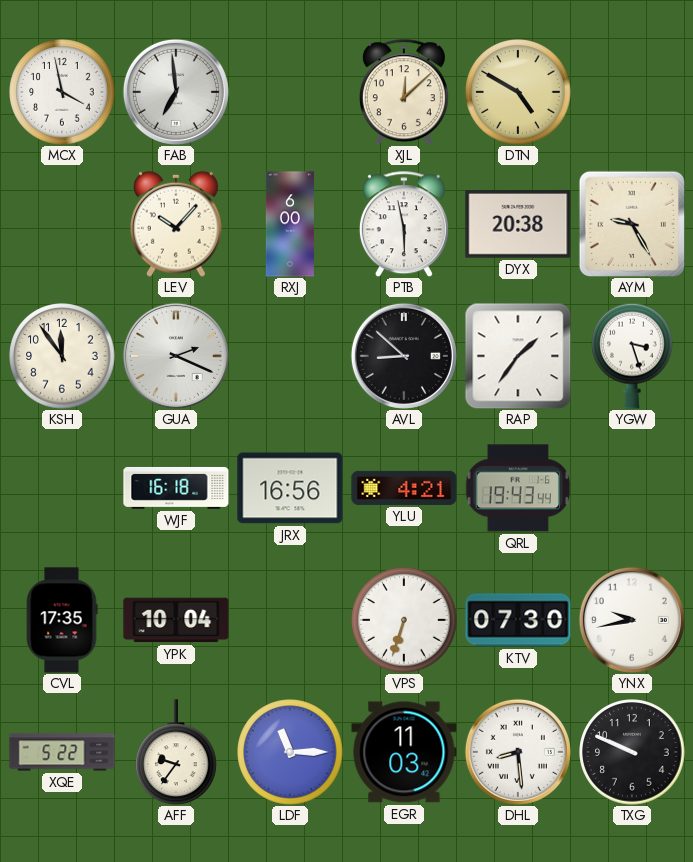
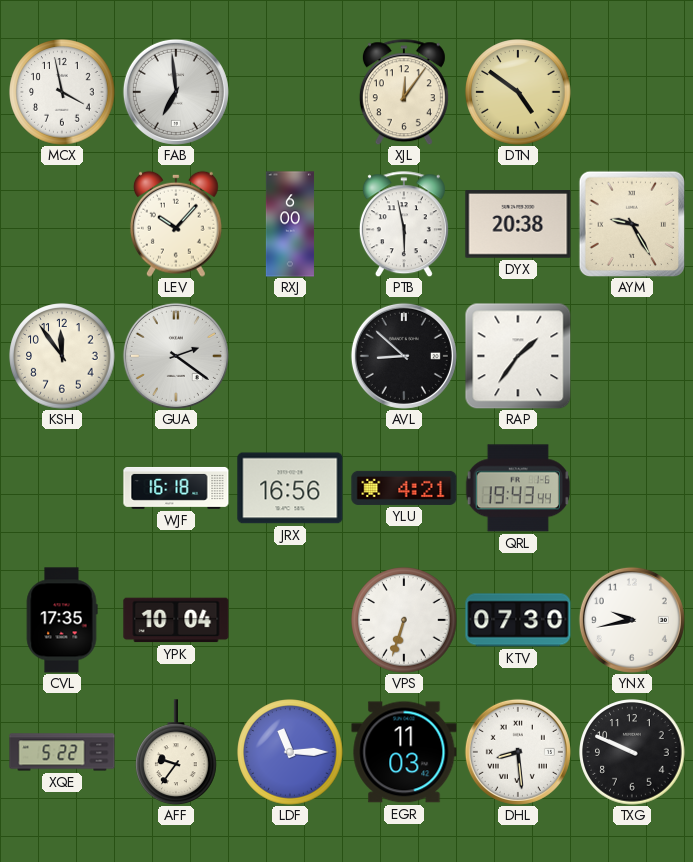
XJL: 12:08 -> 12:06 (404, 92)
DTN: 4:50 -> 4:51 (518, 92)
GUA: 2:19 -> 2:21 (176, 356)
YGW: 3:27 -> none (633, 356)
